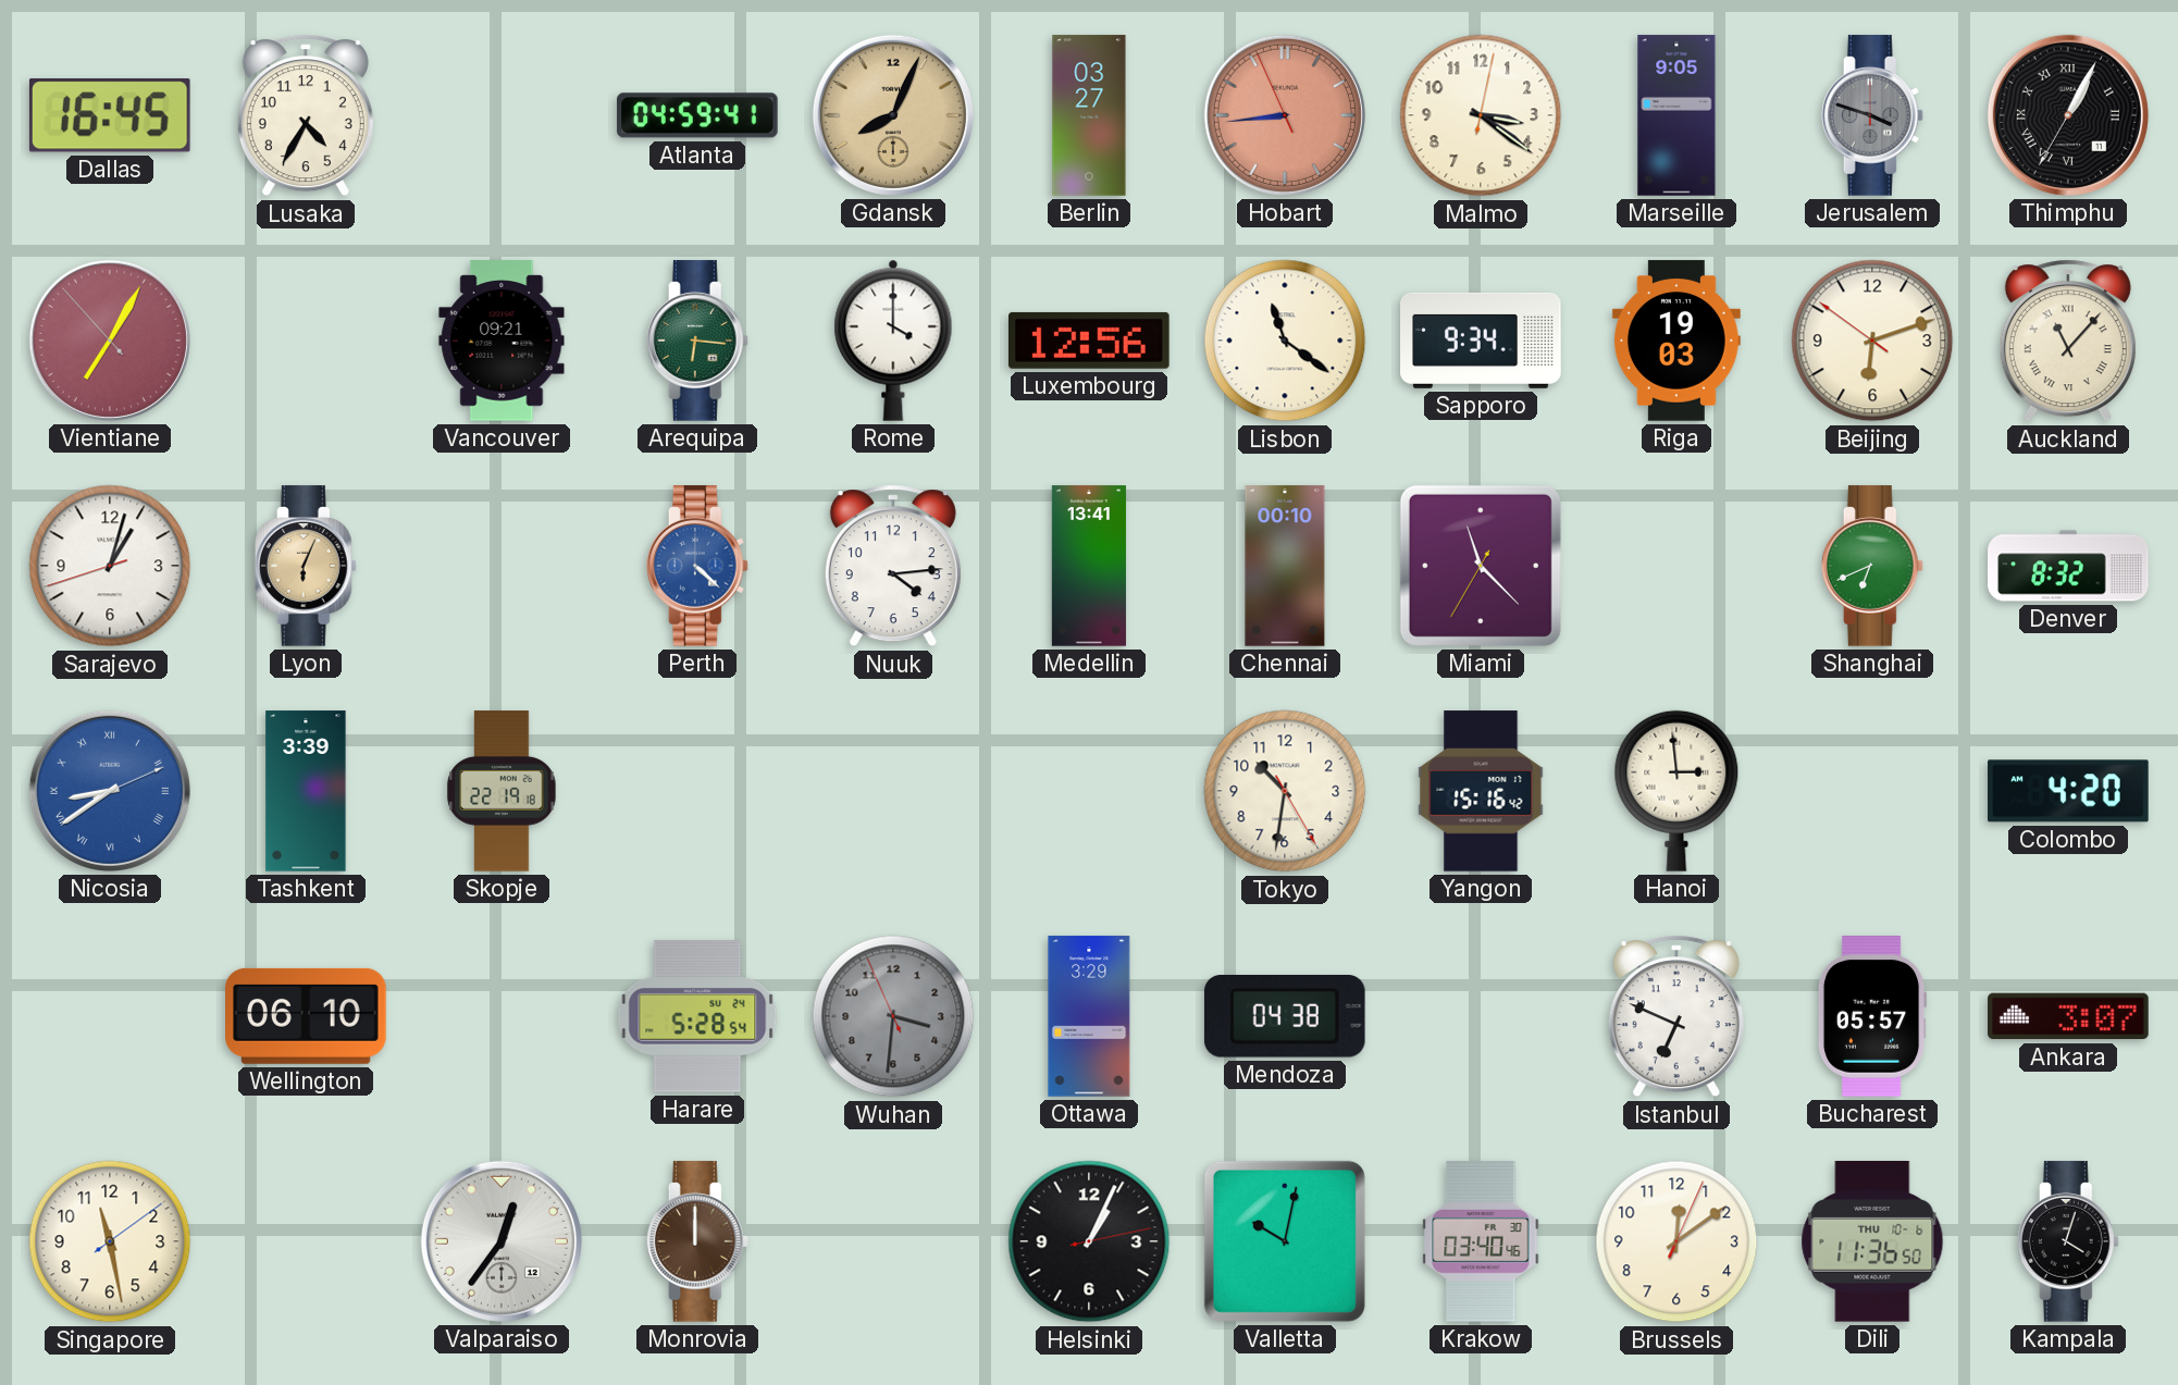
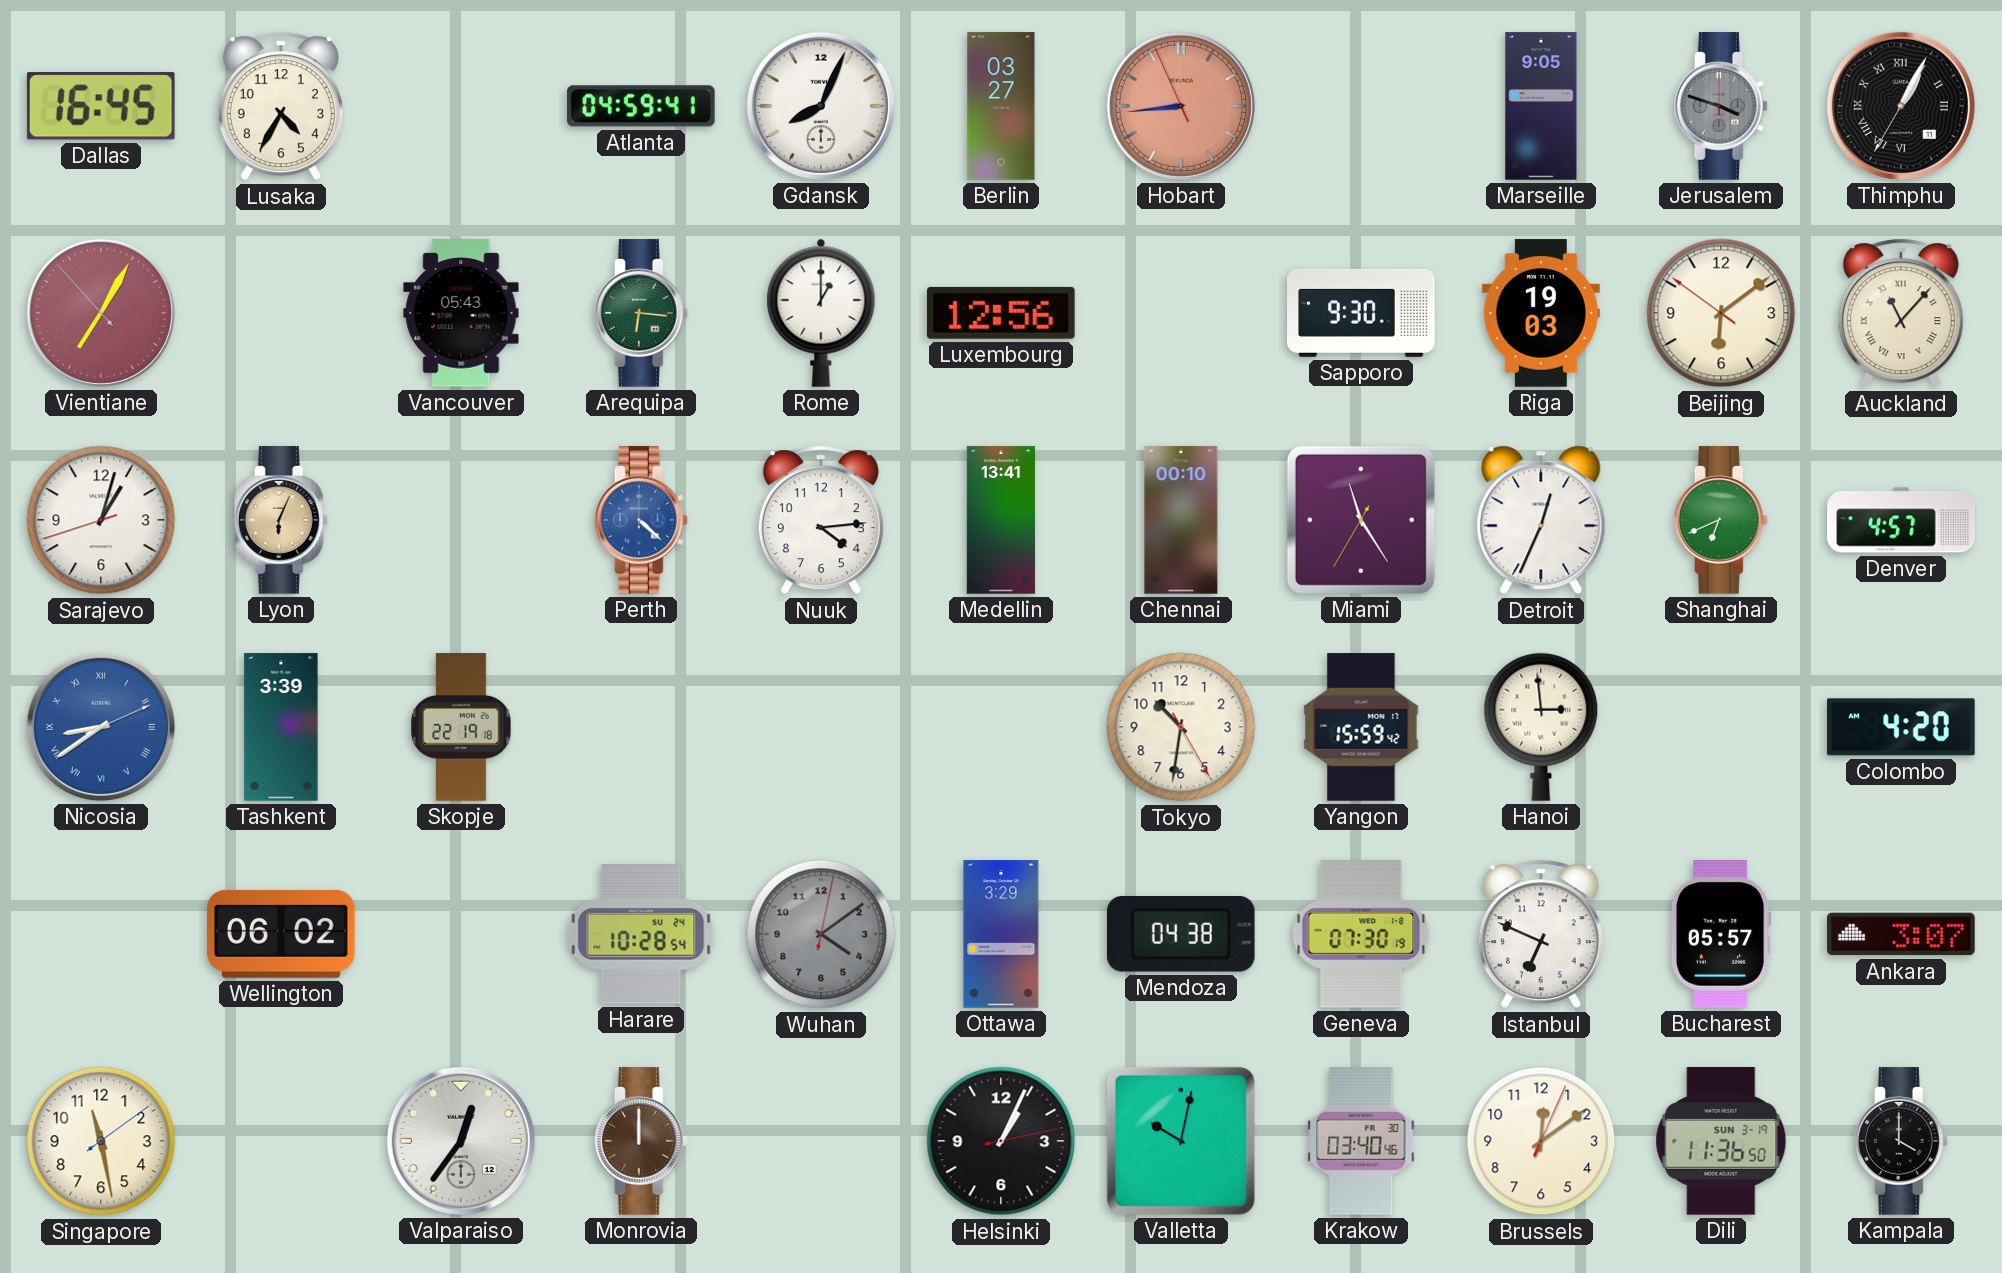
Gdansk dial: champagne -> white (821, 106)
Malmo: 3:21 -> none (1481, 115)
Vancouver: 09:21 -> 05:43 (461, 313)
Rome: 4:00 -> 1:00 (821, 313)
Lisbon: 11:21 -> none (1285, 341)
Sapporo: 9:34 -> 9:30 (1361, 313)
Beijing: 6:11 -> 6:08 (1721, 313)
Miami: 11:22 -> 11:24 (1361, 520)
Detroit: none -> 12:34 (1541, 520)
Denver: 8:32 -> 4:57 (1901, 520)
Yangon: 15:16 -> 15:59 (1361, 727)
Wellington: 06:10 -> 06:02 (281, 934)
Harare: 5:28 -> 10:28 (641, 934)
Wuhan: 3:30 -> 4:09 (821, 934)
Geneva: none -> 07:30 (1361, 934)
Dili date: THU 10-6 -> SUN 3-19 (1721, 1142)
Kampala: 4:03 -> 4:00 (1901, 1141)
